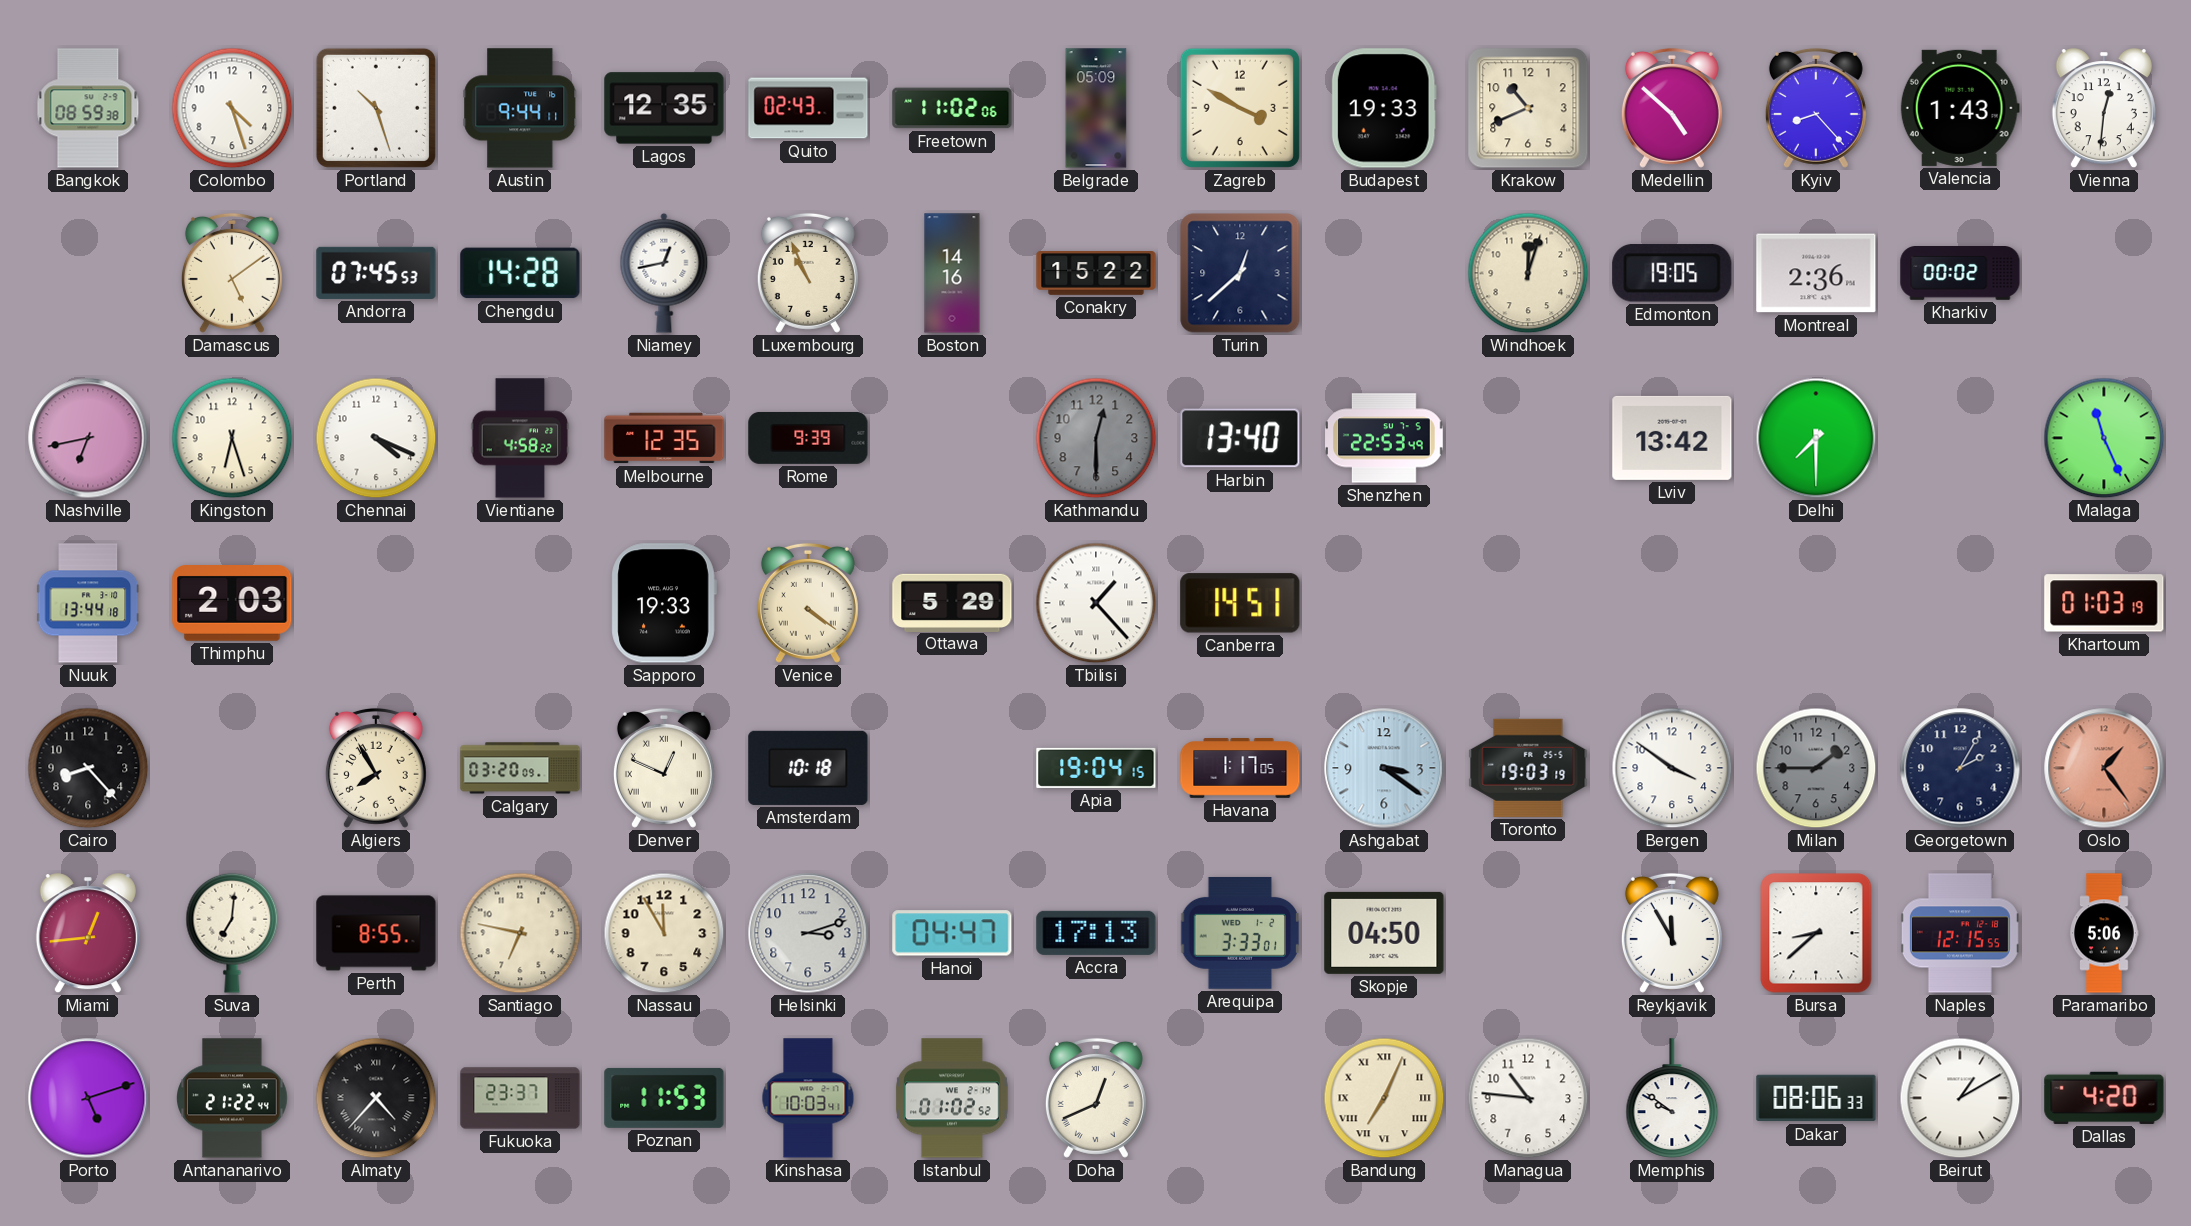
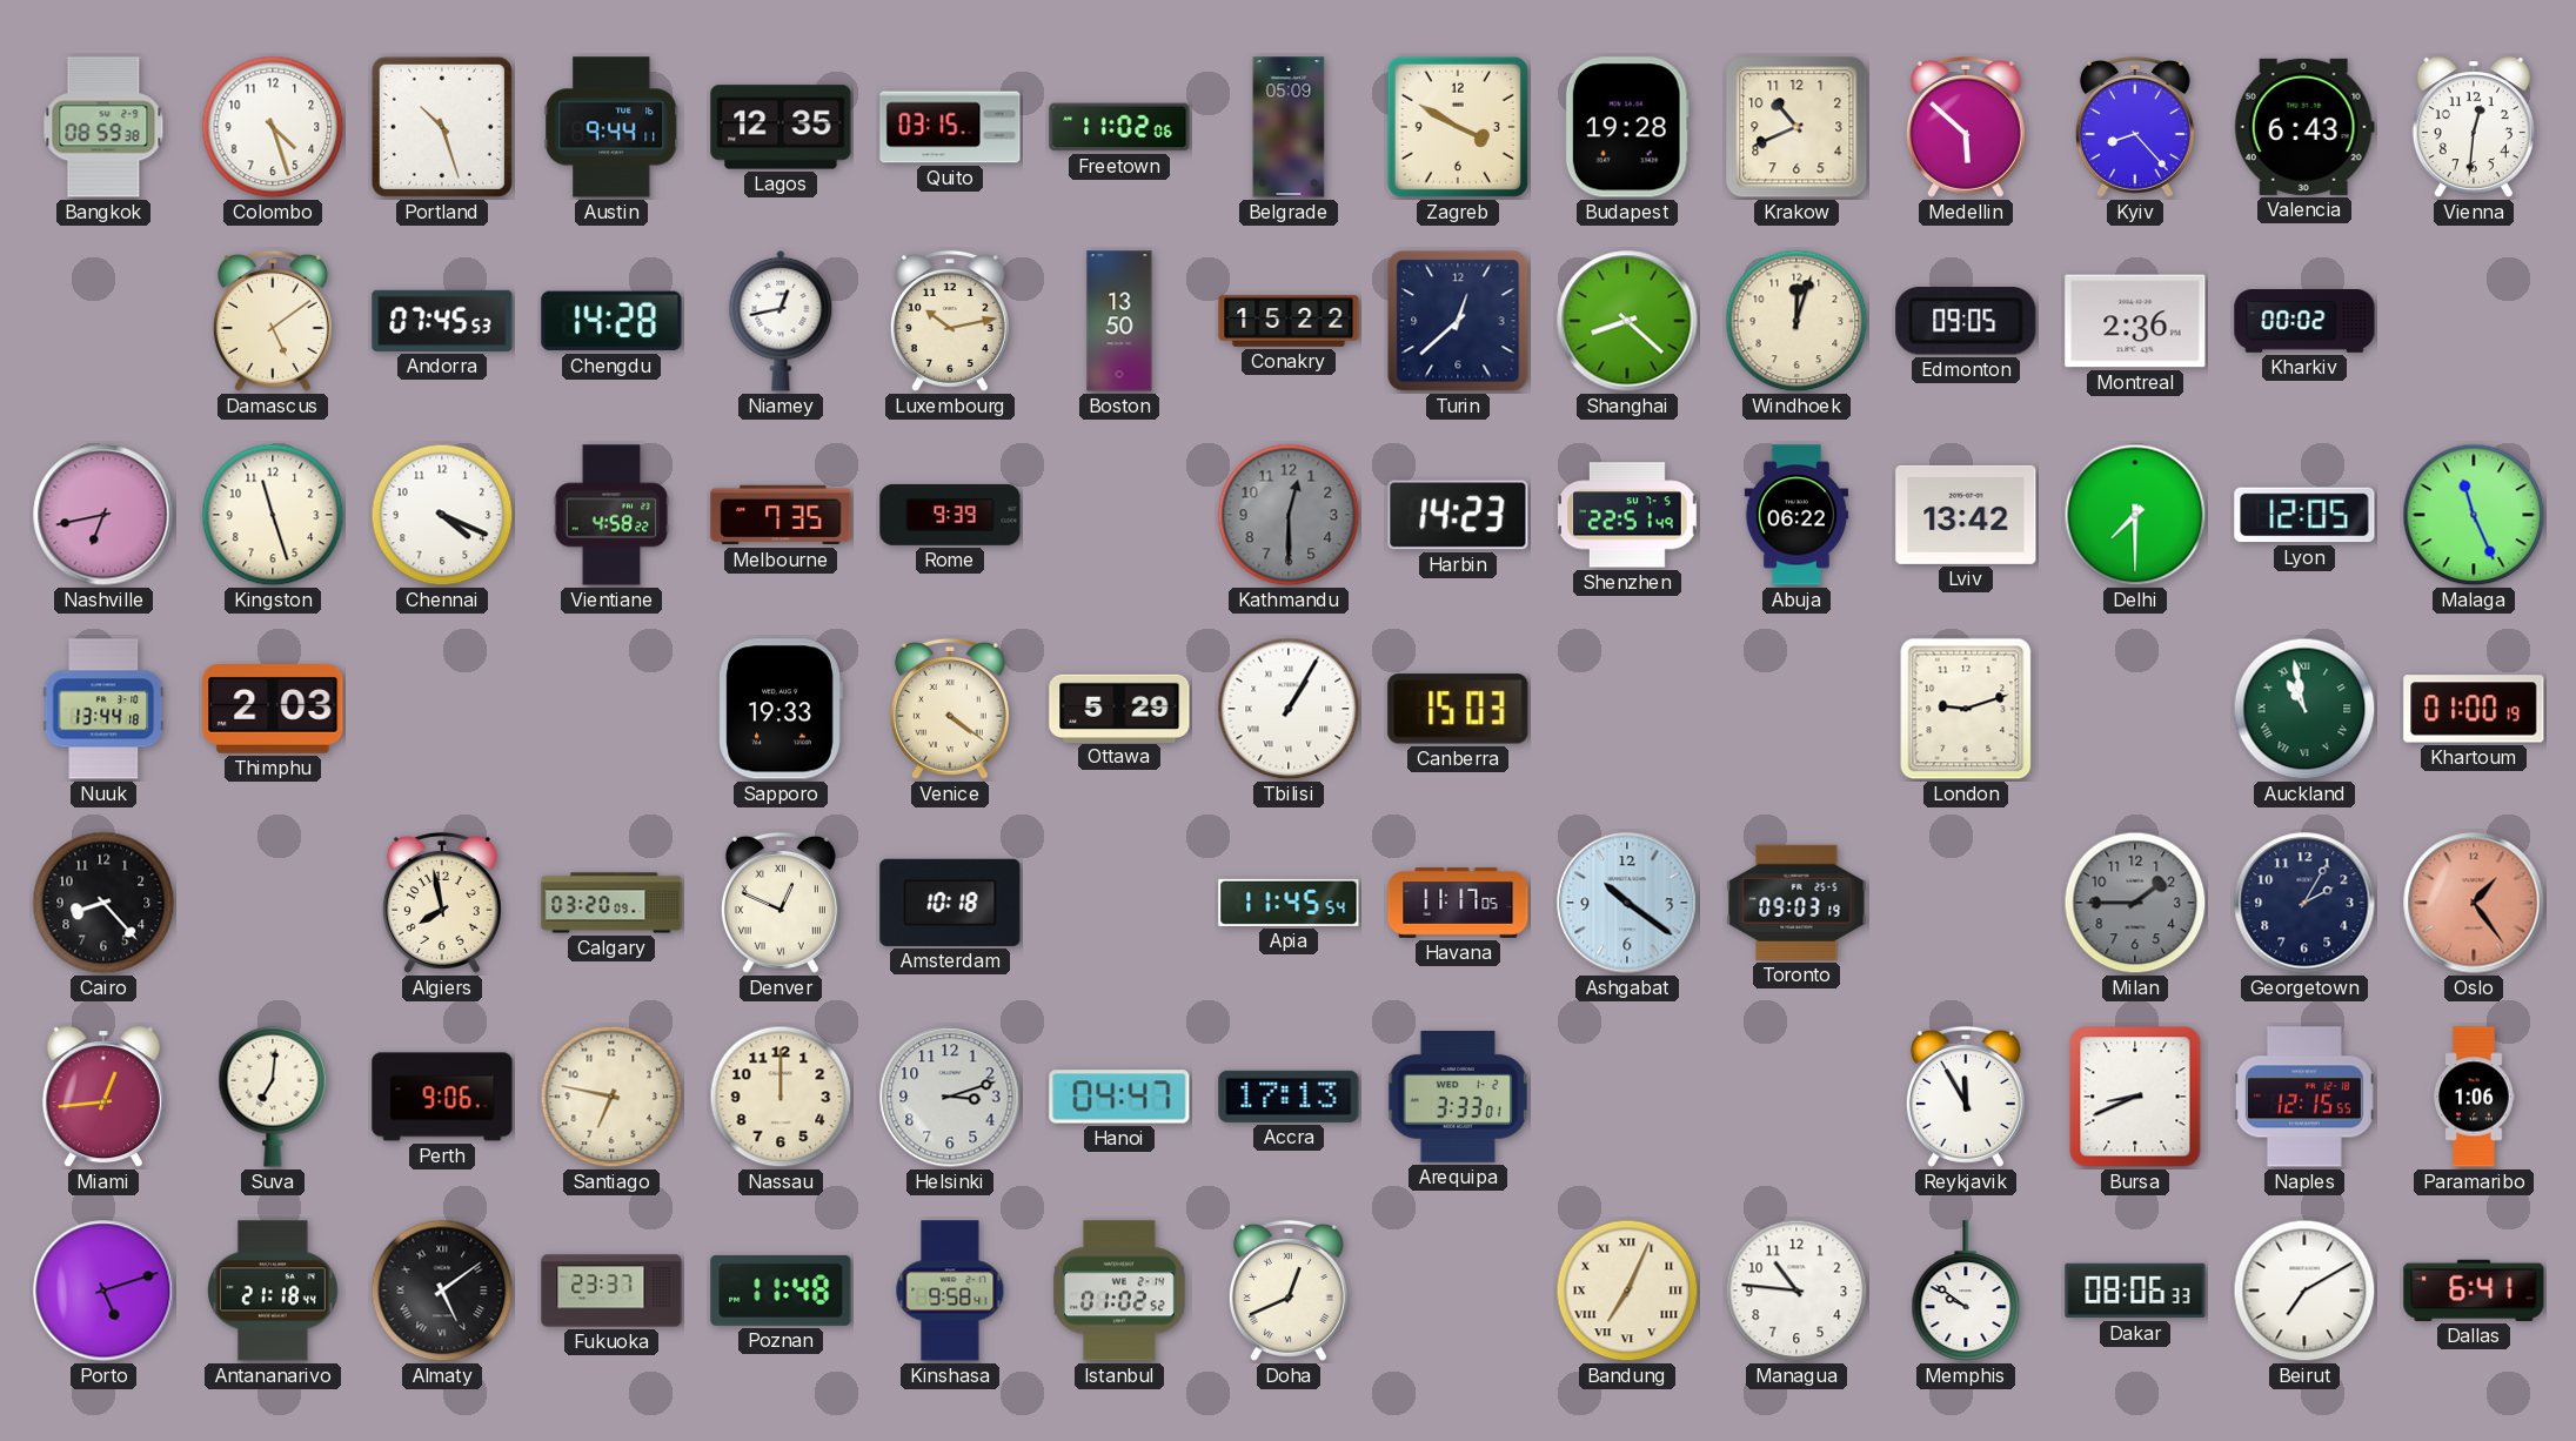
Quito: 02:43 -> 03:15 (950, 127)
Budapest: 19:33 -> 19:28 (1627, 127)
Medellin: 4:52 -> 5:52 (1966, 127)
Valencia: 1:43 -> 6:43 (2304, 127)
Luxembourg: 10:56 -> 10:13 (950, 321)
Boston: 14:16 -> 13:50 (1119, 321)
Shanghai: none -> 8:22 (1627, 321)
Edmonton: 19:05 -> 09:05 (1966, 322)
Kingston: 6:27 -> 11:27 (273, 515)
Melbourne: 12:35 -> 7:35 (781, 515)
Harbin: 13:40 -> 14:23 (1458, 515)
Shenzhen: 22:53 -> 22:51 (1627, 515)
Abuja: none -> 06:22 (1796, 515)
Lyon: none -> 12:05 (2304, 515)
Tbilisi: 1:23 -> 1:05 (1289, 709)
Canberra: 14:51 -> 15:03 (1458, 709)
London: none -> 9:12 (1966, 709)
Auckland: none -> 10:58 (2304, 709)
Khartoum: 01:03 -> 01:00 (2474, 709)
Algiers: 7:55 -> 7:58 (442, 903)
Apia: 19:04 -> 11:45 (1289, 903)
Havana: 1:17 -> 11:17 (1458, 903)
Ashgabat: 3:21 -> 10:21 (1627, 903)
Toronto: 19:03 -> 09:03 (1796, 903)
Bergen: 3:51 -> none (1672, 768)
Perth: 8:55 -> 9:06 (442, 1097)
Nassau: 11:55 -> 12:00 (781, 1097)
Skopje: 04:50 -> none (1384, 933)
Bursa: 8:38 -> 8:41 (2135, 1097)
Paramaribo: 5:06 -> 1:06 (2474, 1097)
Antananarivo: 21:22 -> 21:18 (274, 1291)
Almaty: 4:37 -> 5:09 (442, 1291)
Poznan: 11:53 -> 11:48 (781, 1291)
Kinshasa: 10:03 -> 9:58 (950, 1291)
Beirut: 1:10 -> 7:10 (2304, 1291)
Dallas: 4:20 -> 6:41 (2474, 1291)
